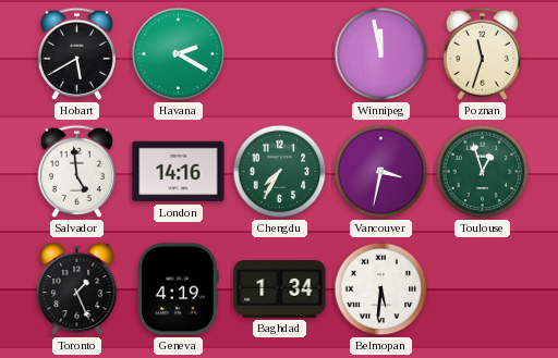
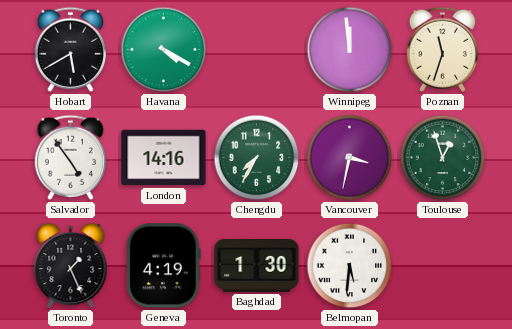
Havana: 2:20 -> 4:20 (164, 50)
Winnipeg: 11:58 -> 11:59 (350, 50)
Salvador: 4:59 -> 4:54 (70, 157)
Baghdad: 1:34 -> 1:30 (257, 266)
